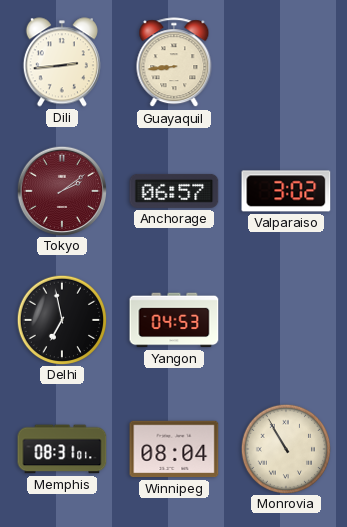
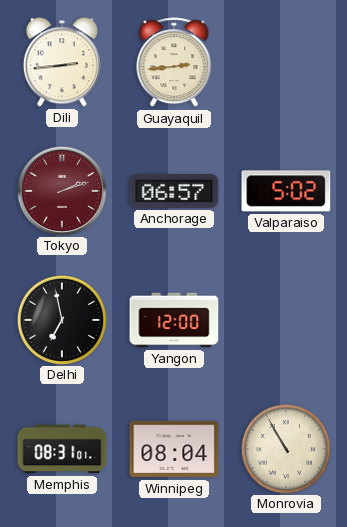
Guayaquil: 8:44 -> 2:44 (174, 63)
Tokyo: 2:09 -> 2:12 (61, 190)
Valparaiso: 3:02 -> 5:02 (286, 191)
Yangon: 04:53 -> 12:00 (174, 320)
